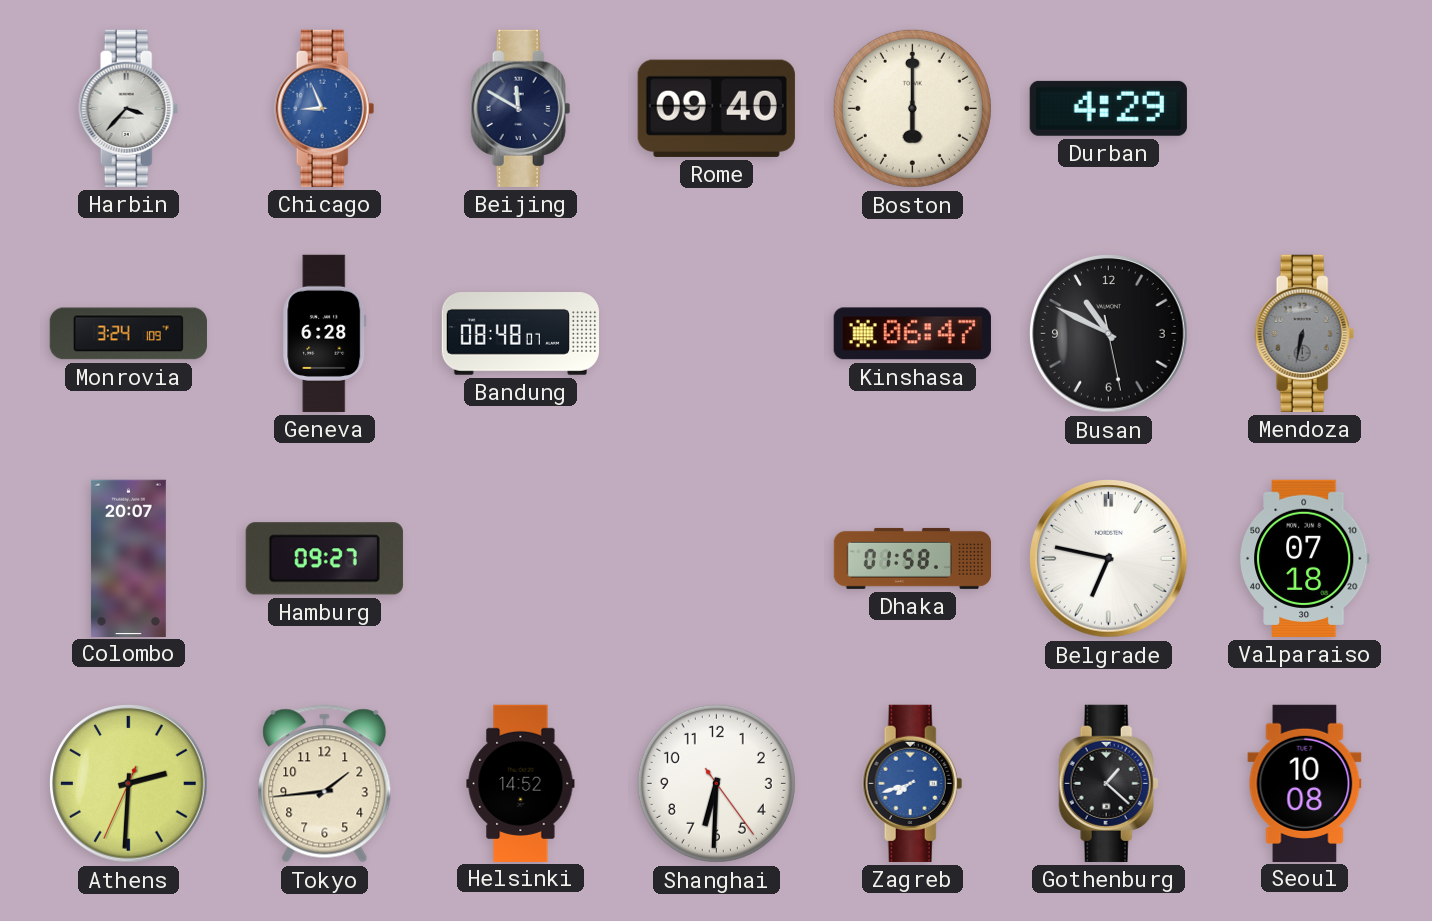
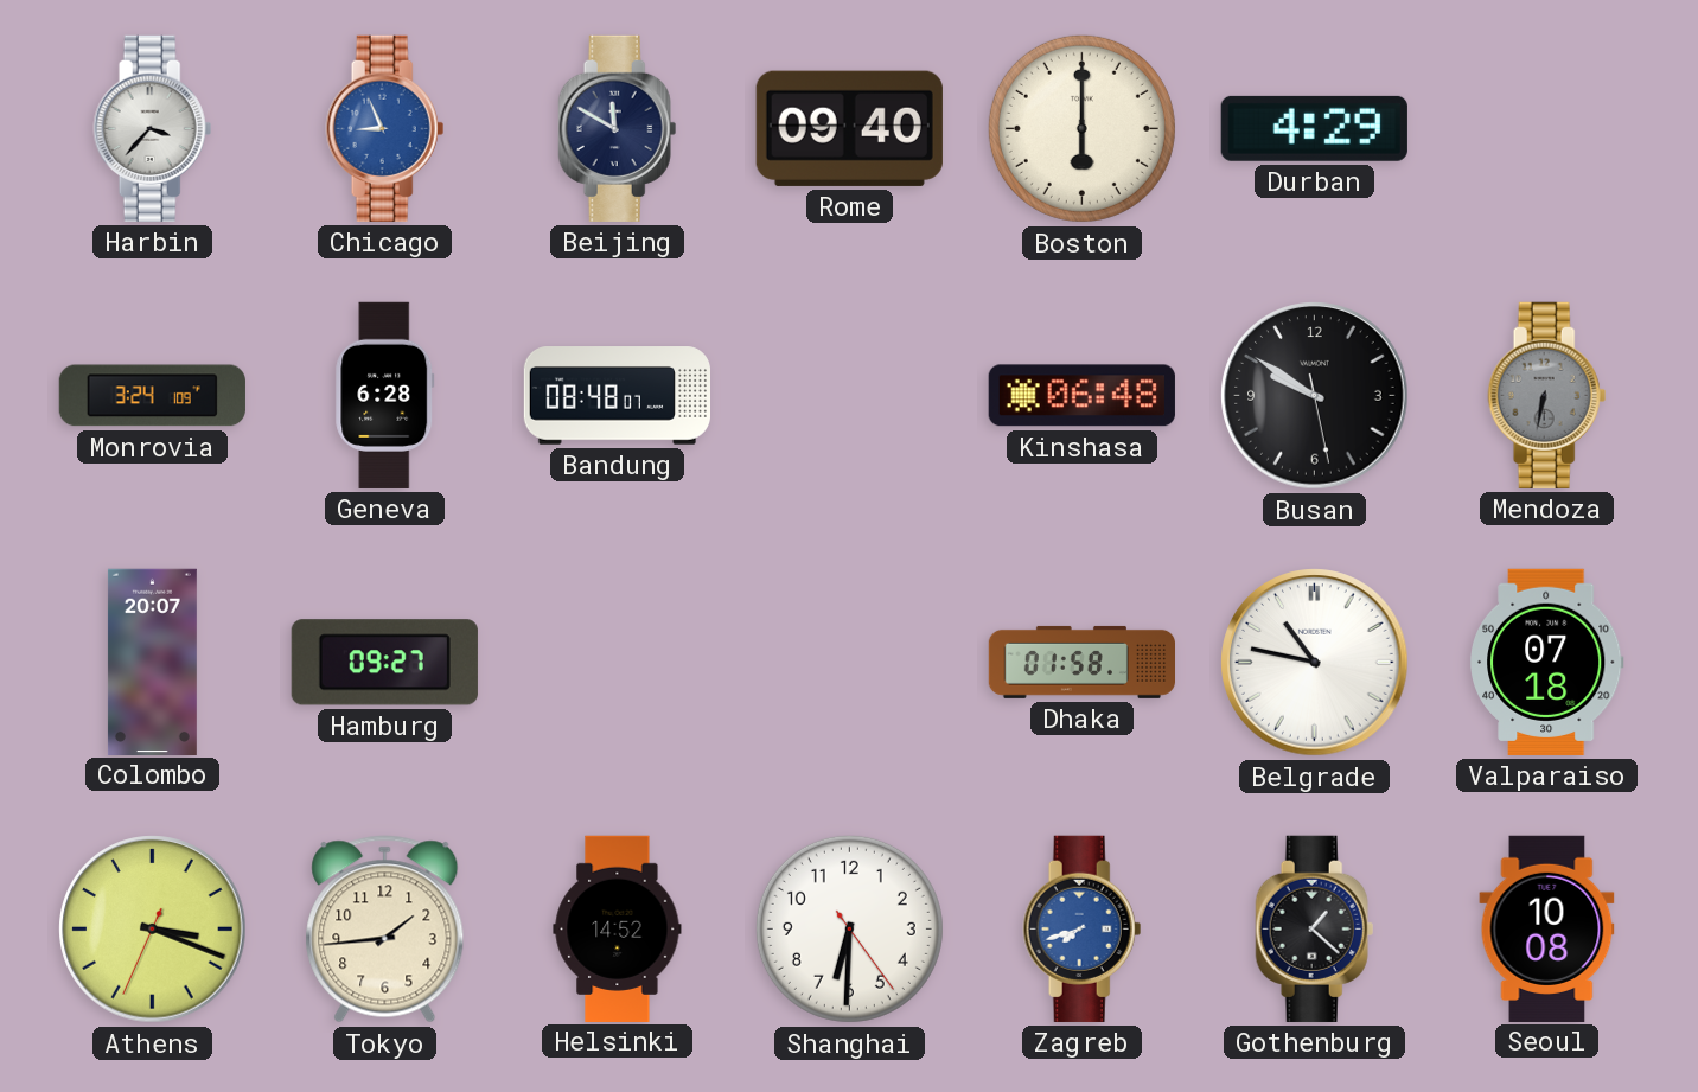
Kinshasa: 06:47 -> 06:48 (1081, 396)
Busan: 10:49 -> 9:50 (1315, 396)
Belgrade: 6:47 -> 10:47 (1315, 663)
Athens: 2:30 -> 3:18 (153, 930)
